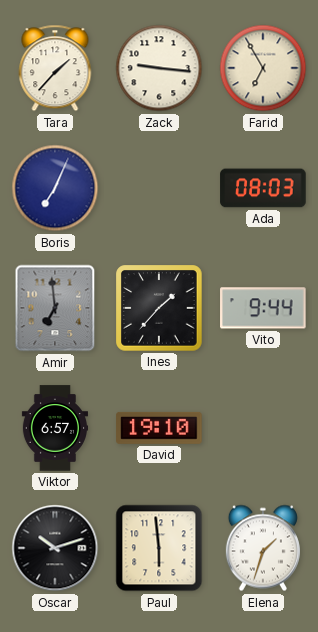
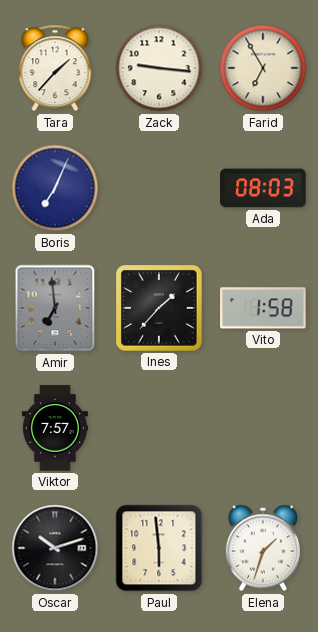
Vito: 9:44 -> 1:58 (263, 308)
Viktor: 6:57 -> 7:57 (54, 428)
David: 19:10 -> none (159, 428)
